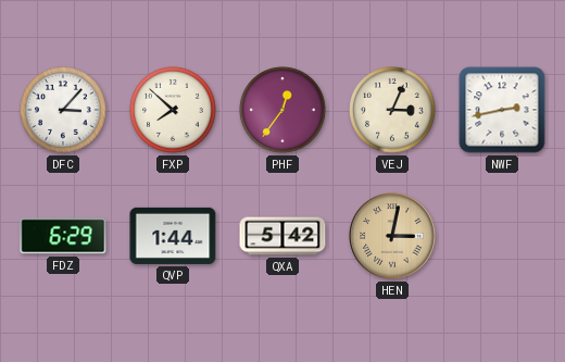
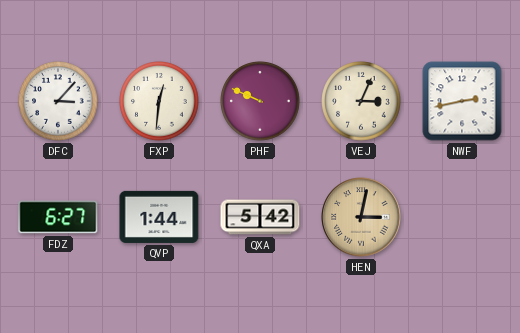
FXP: 7:52 -> 12:31 (159, 101)
PHF: 12:36 -> 9:49 (260, 101)
FDZ: 6:29 -> 6:27 (58, 217)
